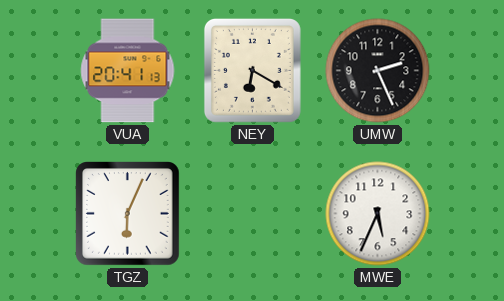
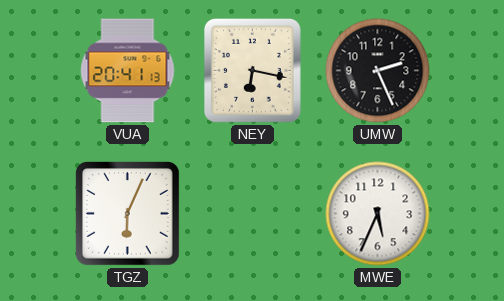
NEY: 6:20 -> 6:17 (252, 70)
